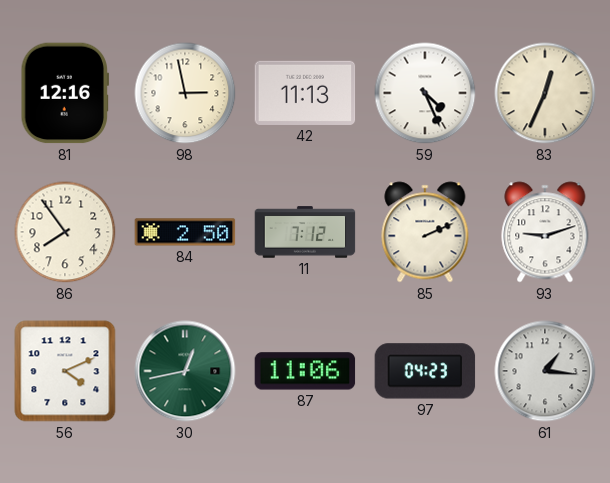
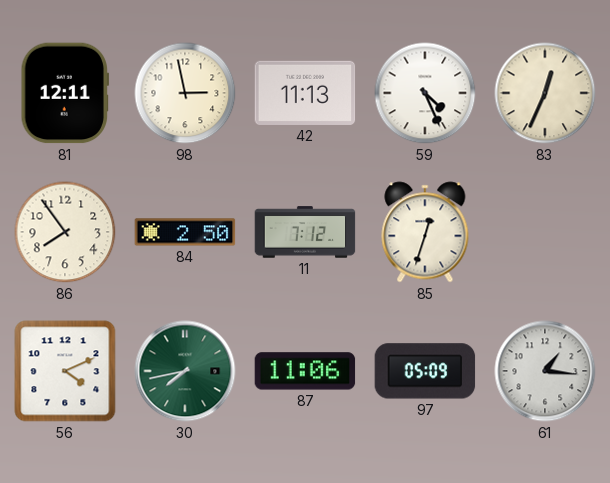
81: 12:16 -> 12:11 (64, 93)
85: 2:11 -> 12:33 (425, 232)
93: 9:12 -> none (545, 232)
30: 12:43 -> 7:43 (185, 371)
97: 04:23 -> 05:09 (425, 371)
